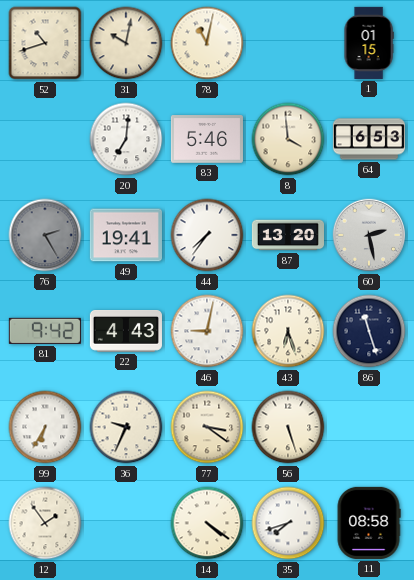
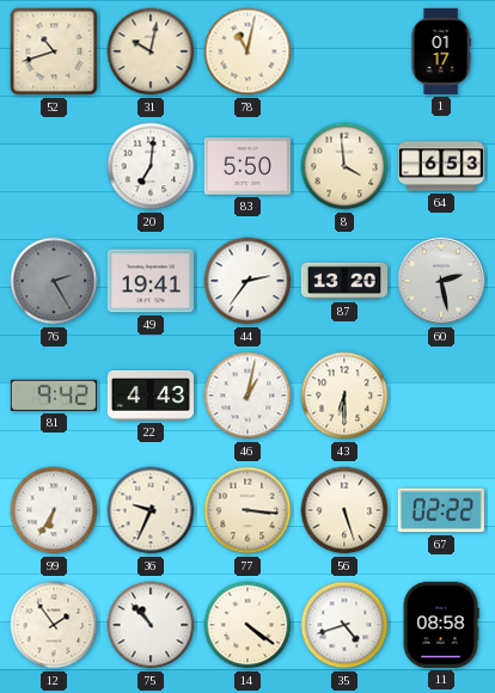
1: 01:15 -> 01:17 (441, 51)
83: 5:46 -> 5:50 (247, 166)
44: 7:36 -> 2:36 (247, 281)
46: 9:02 -> 1:02 (247, 395)
43: 6:27 -> 6:30 (344, 395)
86: 11:27 -> none (369, 331)
77: 3:21 -> 3:16 (247, 510)
67: none -> 02:22 (441, 510)
75: none -> 10:53 (151, 625)
35: 7:42 -> 4:42 (344, 625)
